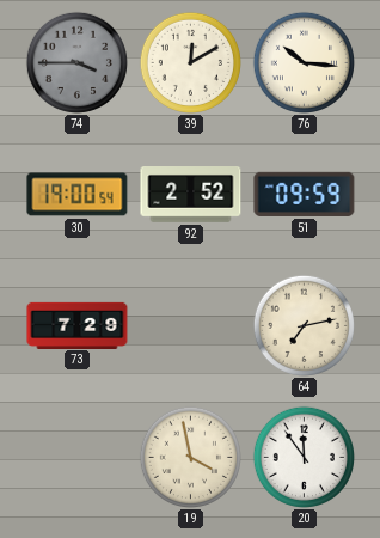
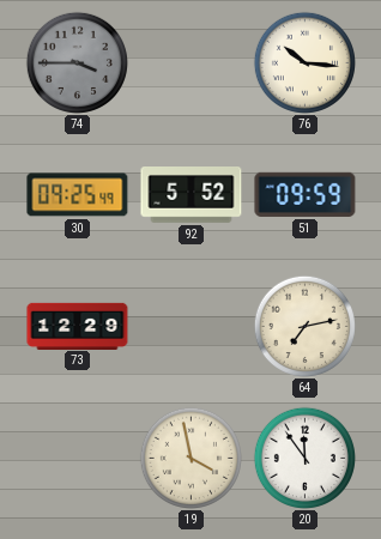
39: 12:10 -> none (190, 62)
30: 19:00 -> 09:25 (78, 195)
92: 2:52 -> 5:52 (192, 195)
73: 7:29 -> 12:29 (78, 326)
